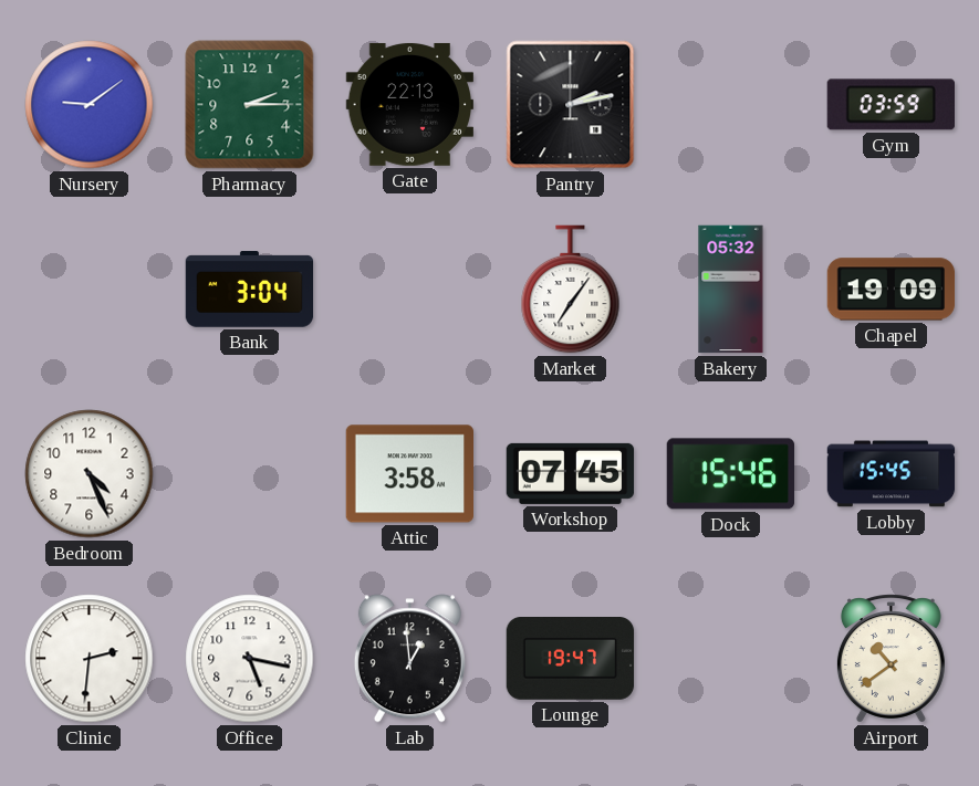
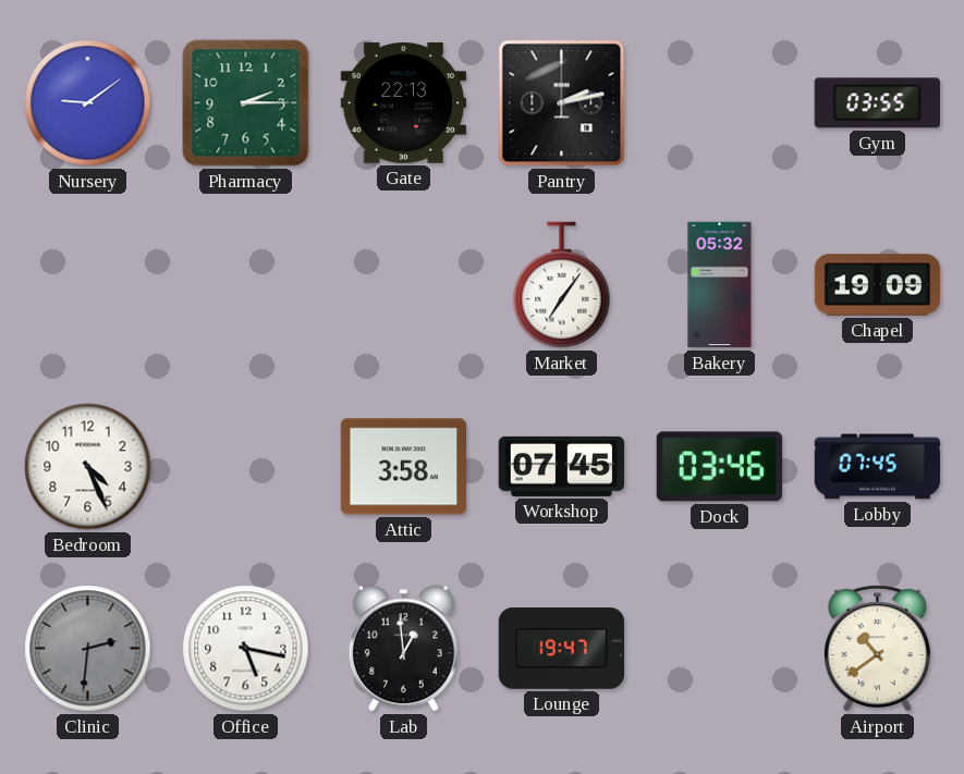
Gym: 03:59 -> 03:55 (877, 103)
Bank: 3:04 -> none (250, 290)
Dock: 15:46 -> 03:46 (720, 467)
Lobby: 15:45 -> 07:45 (878, 467)
Clinic dial: white -> grey (88, 649)
